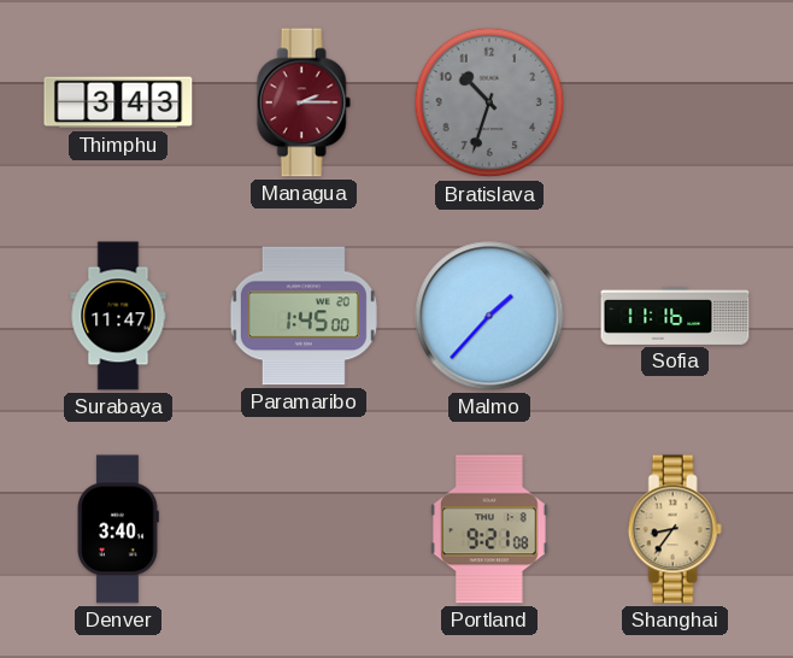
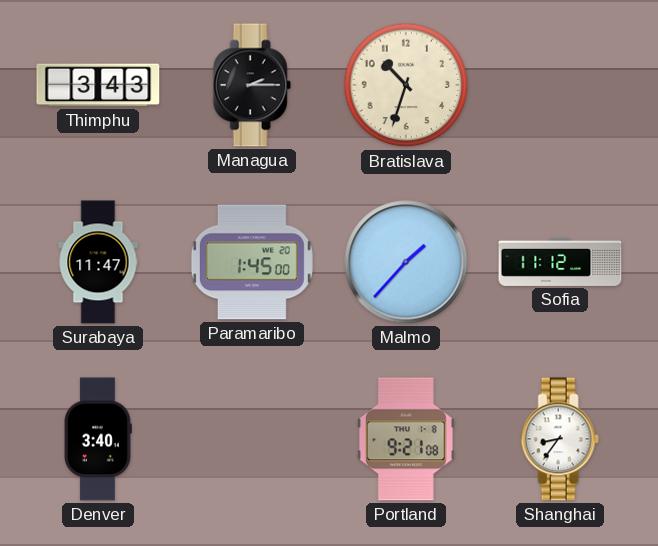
Managua dial: burgundy -> black (252, 85)
Bratislava dial: grey -> cream (406, 85)
Sofia: 11:16 -> 11:12 (560, 262)
Shanghai dial: champagne -> white (560, 439)
